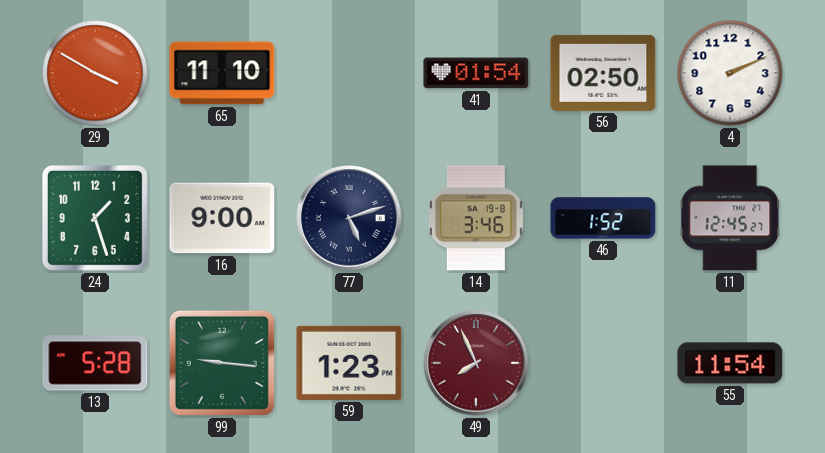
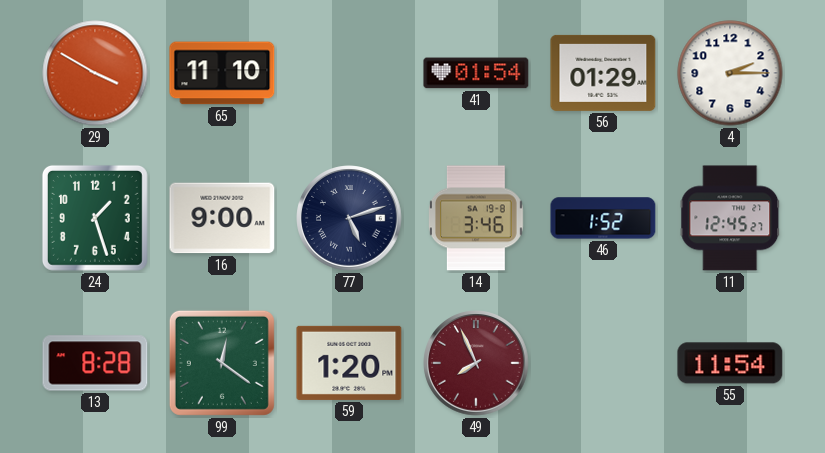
56: 02:50 -> 01:29 (603, 73)
4: 2:11 -> 2:15 (730, 73)
13: 5:28 -> 8:28 (95, 363)
99: 9:16 -> 12:21 (222, 363)
59: 1:23 -> 1:20 (349, 363)
